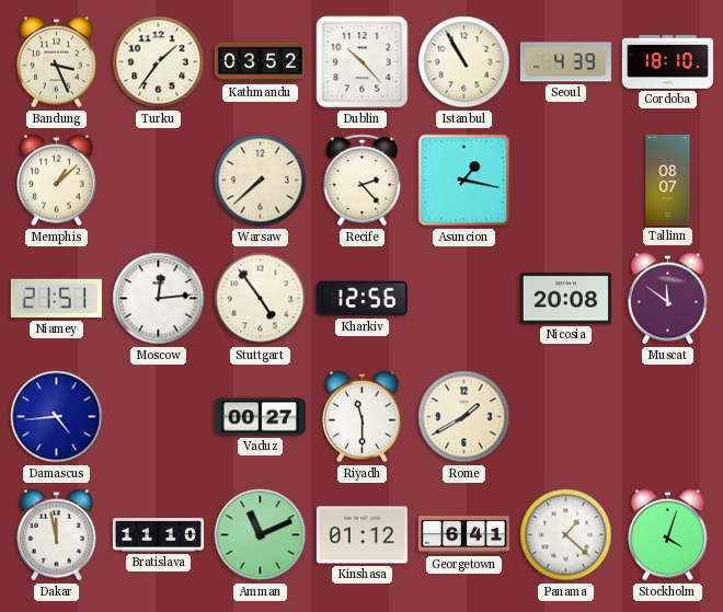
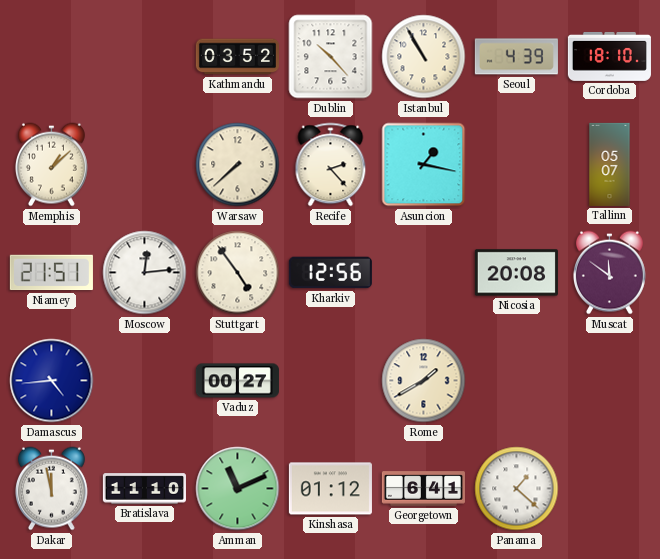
Bandung: 3:26 -> none (56, 62)
Turku: 1:36 -> none (159, 62)
Tallinn: 08:07 -> 05:07 (610, 164)
Riyadh: 11:30 -> none (361, 417)
Stockholm: 4:03 -> none (667, 535)
